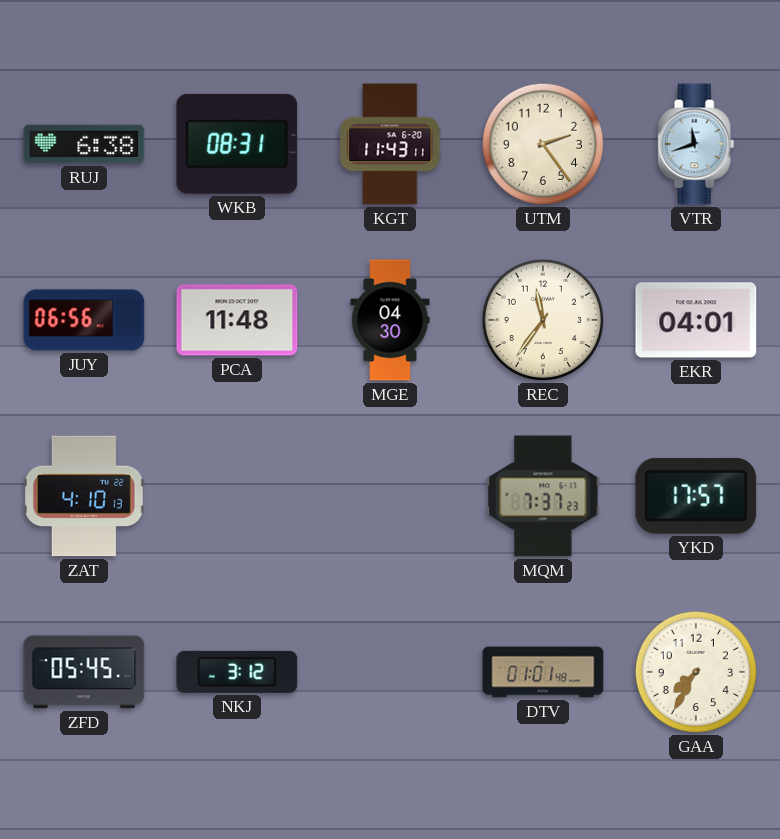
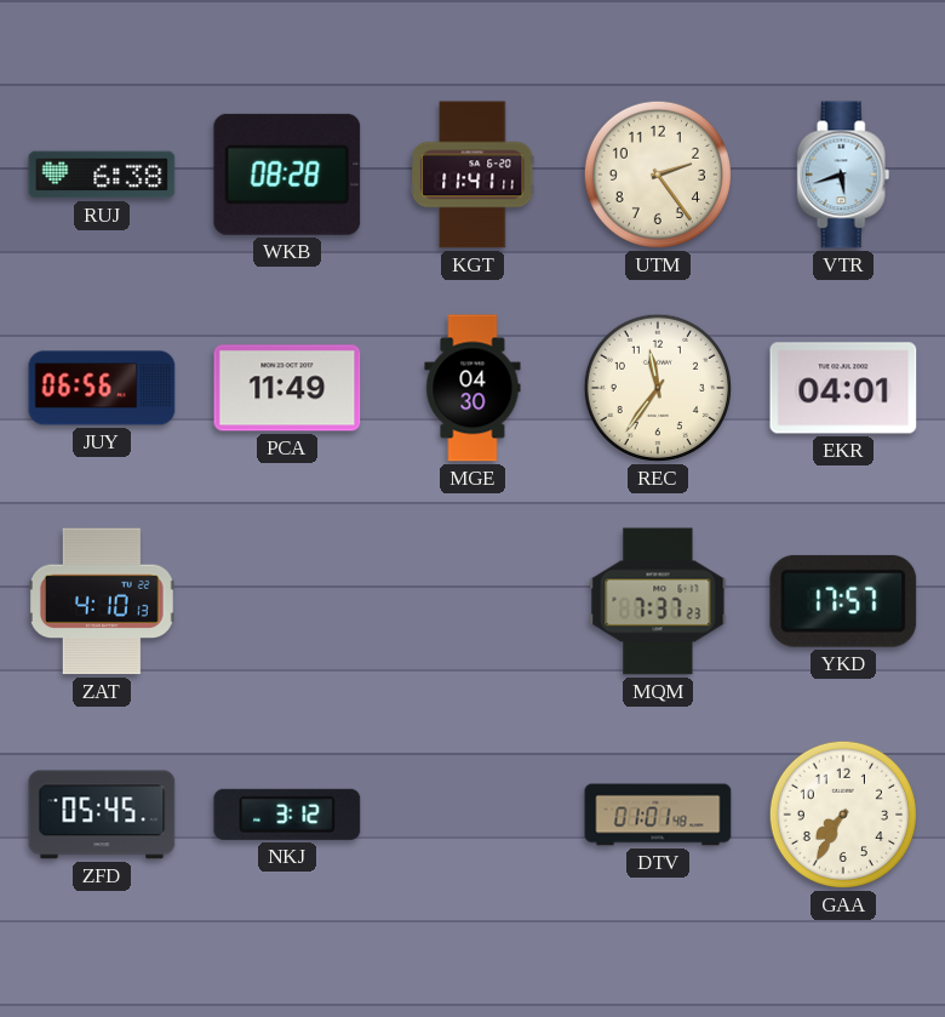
WKB: 08:31 -> 08:28 (287, 175)
KGT: 11:43 -> 11:41 (472, 175)
VTR: 11:42 -> 5:42 (843, 175)
PCA: 11:48 -> 11:49 (287, 388)
